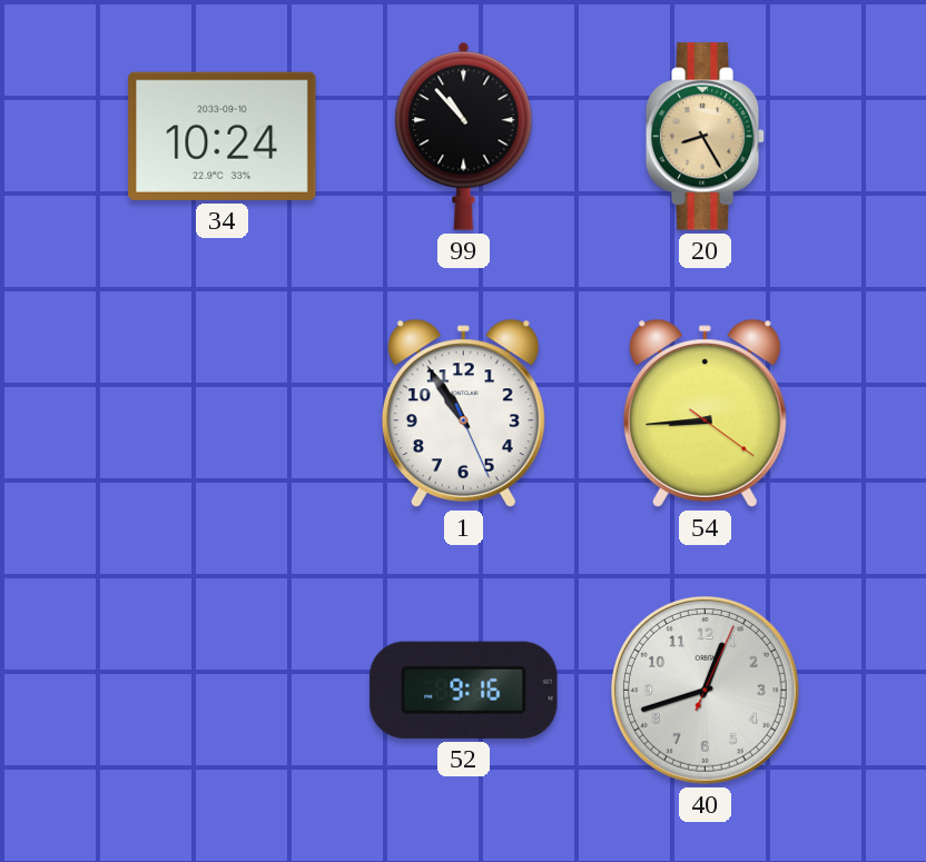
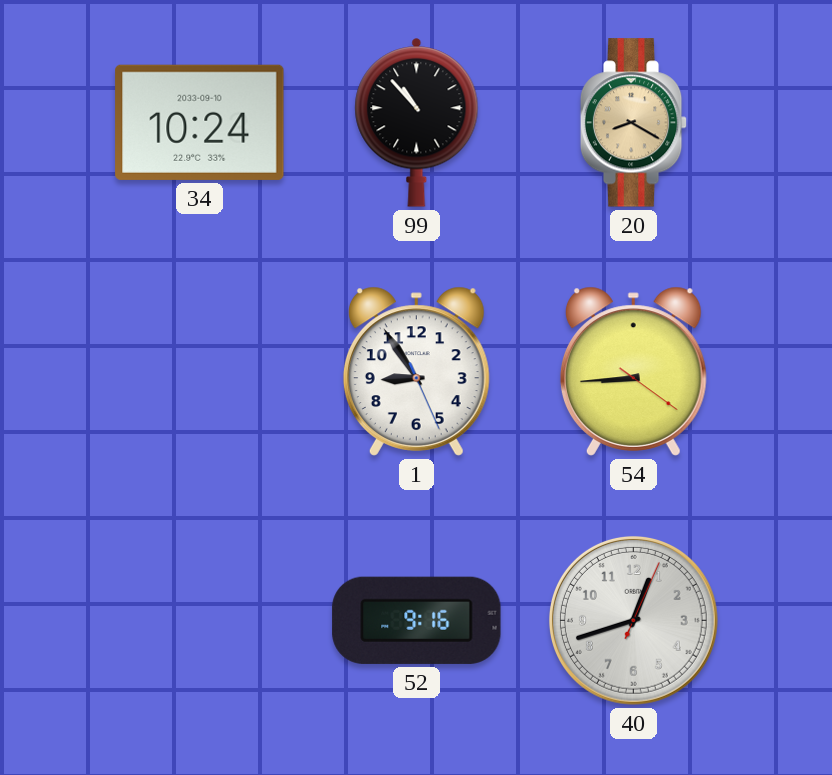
20: 8:25 -> 8:20 (634, 123)
1: 10:54 -> 8:54 (416, 371)
